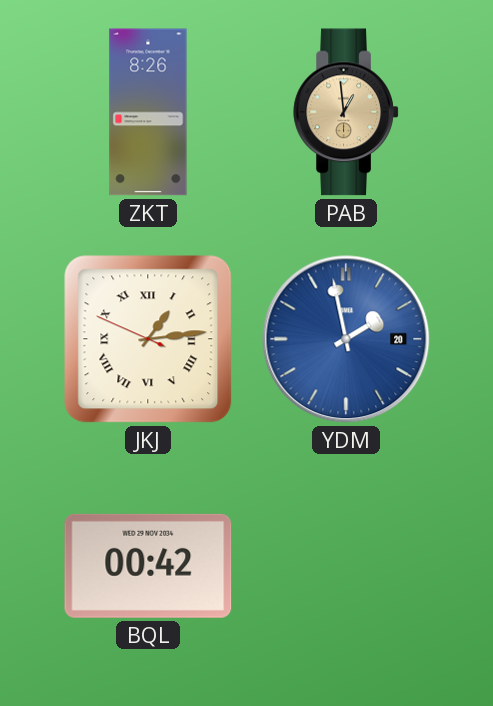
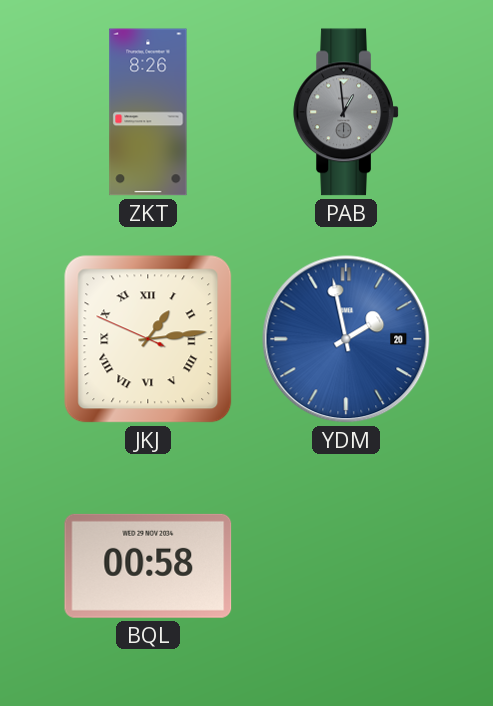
PAB dial: champagne -> grey (346, 112)
BQL: 00:42 -> 00:58 (148, 566)
